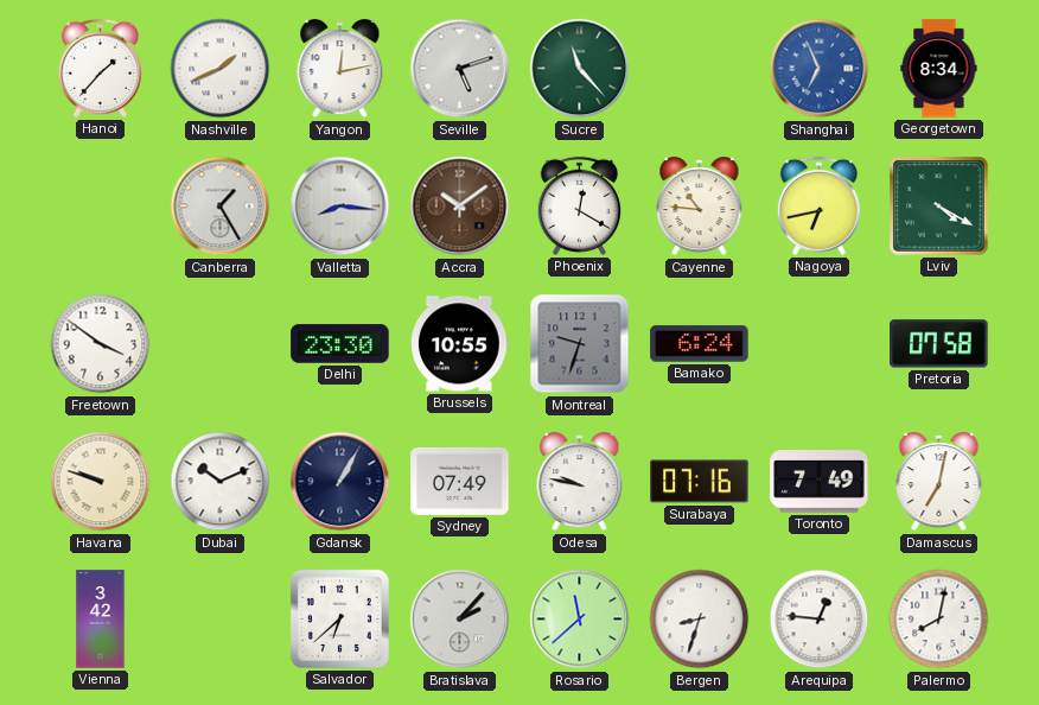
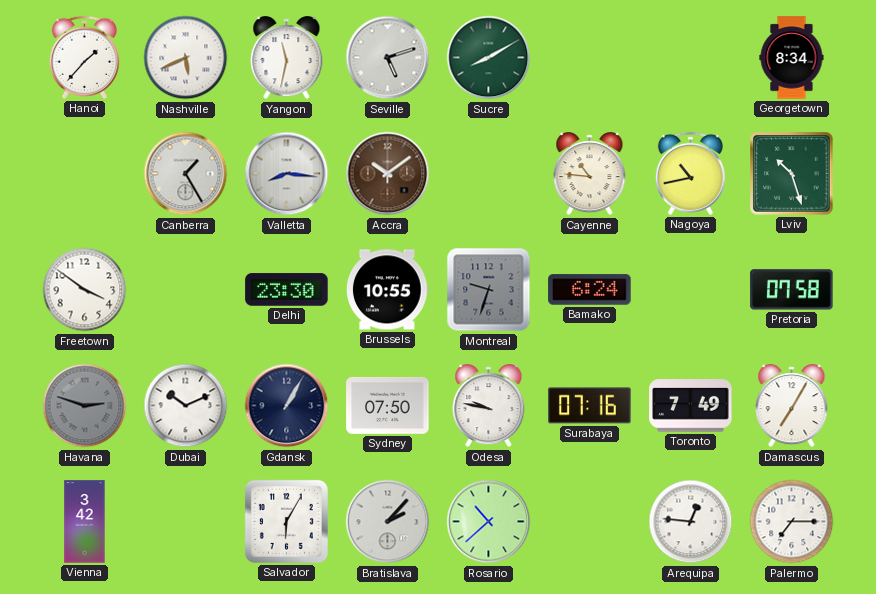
Nashville: 1:41 -> 5:41 (186, 58)
Yangon: 12:13 -> 11:32 (287, 58)
Sucre: 11:23 -> 8:10 (489, 58)
Shanghai: 6:56 -> none (820, 69)
Phoenix: 12:20 -> none (579, 205)
Nagoya: 6:43 -> 10:43 (690, 173)
Lviv: 4:20 -> 10:27 (792, 174)
Havana: 9:48 -> 2:48 (85, 406)
Havana dial: cream -> grey (85, 406)
Sydney: 07:49 -> 07:50 (388, 405)
Damascus: 7:02 -> 7:05 (792, 406)
Salvador: 6:38 -> 6:05 (286, 521)
Rosario: 11:38 -> 10:38 (489, 522)
Bergen: 8:33 -> none (700, 620)
Palermo: 8:02 -> 7:15 (792, 522)
